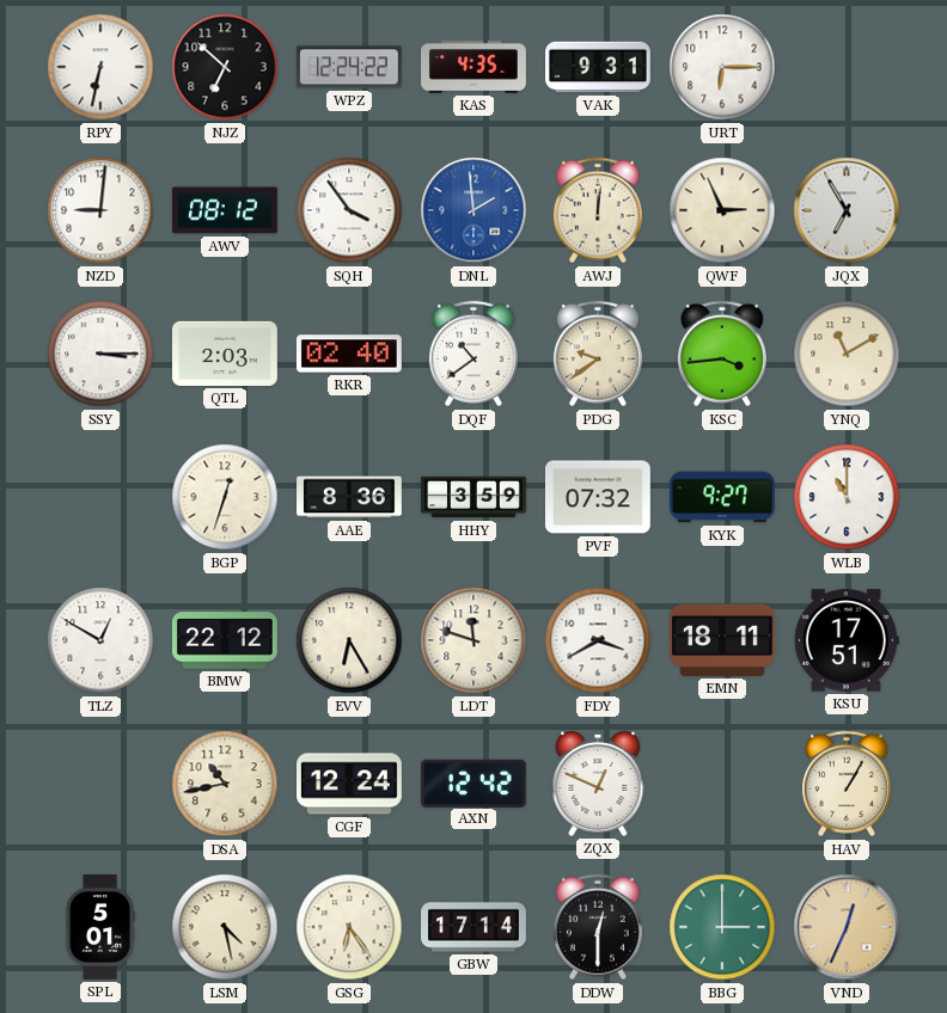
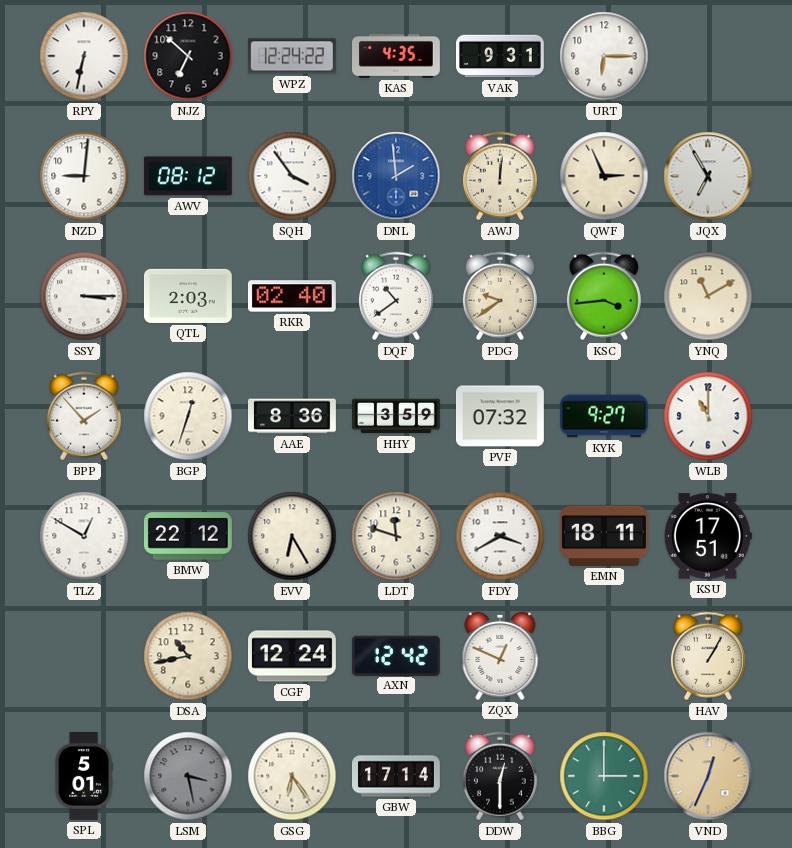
BPP: none -> 1:53 (84, 416)
LSM: 4:28 -> 3:28 (188, 776)
LSM dial: cream -> grey (188, 776)
